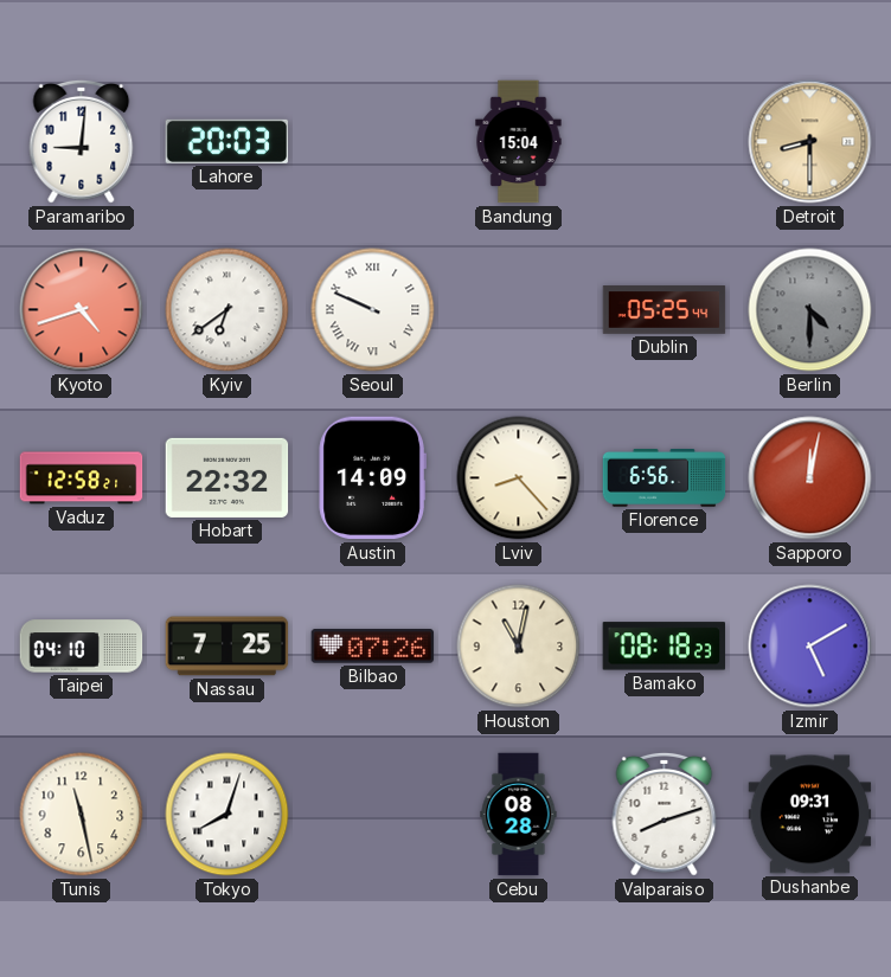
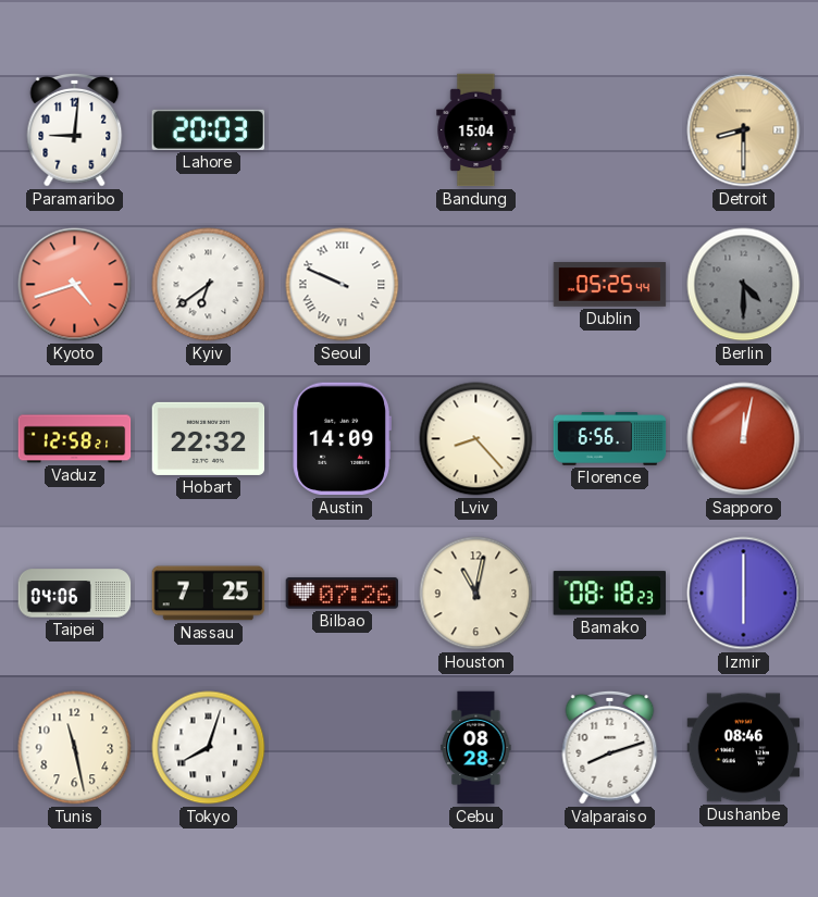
Taipei: 04:10 -> 04:06 (75, 594)
Izmir: 5:10 -> 6:00 (744, 594)
Dushanbe: 09:31 -> 08:46 (744, 748)
